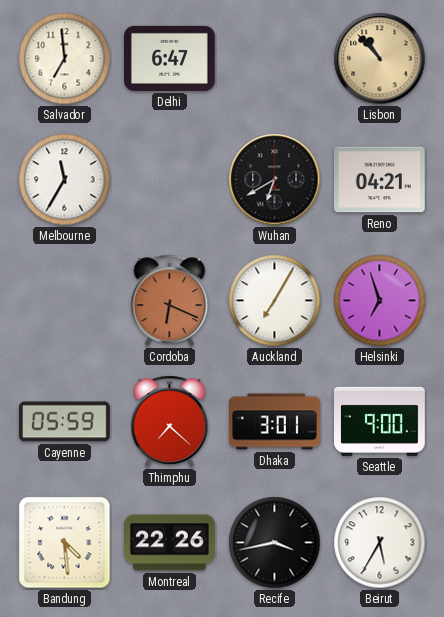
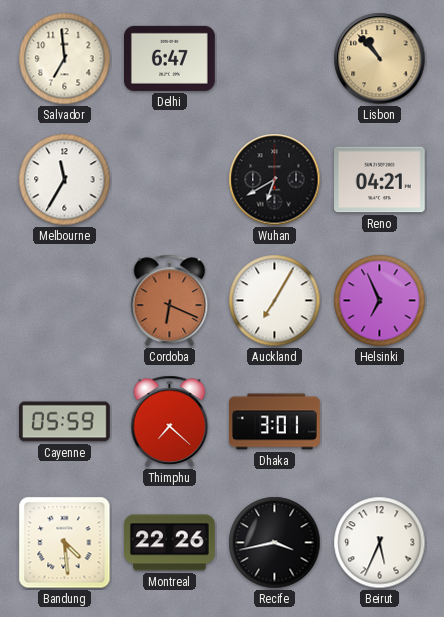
Helsinki: 6:57 -> 6:56 (380, 301)
Seattle: 9:00 -> none (380, 421)
Beirut: 5:35 -> 5:34 (380, 543)
